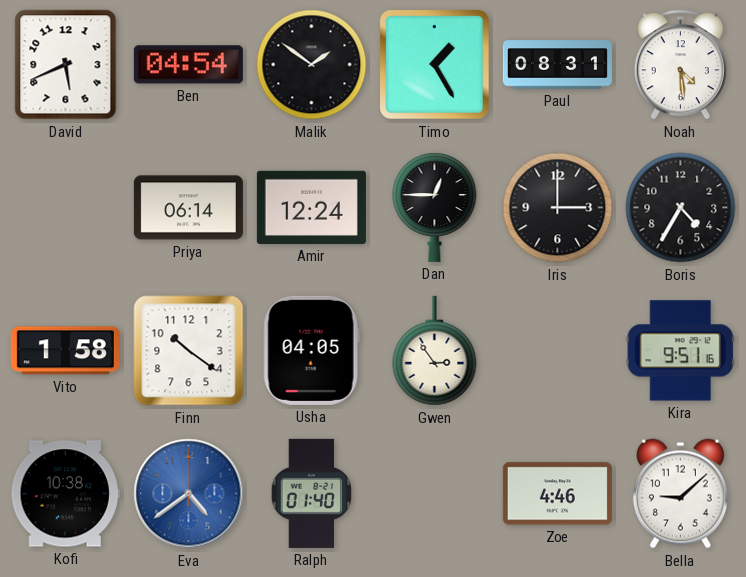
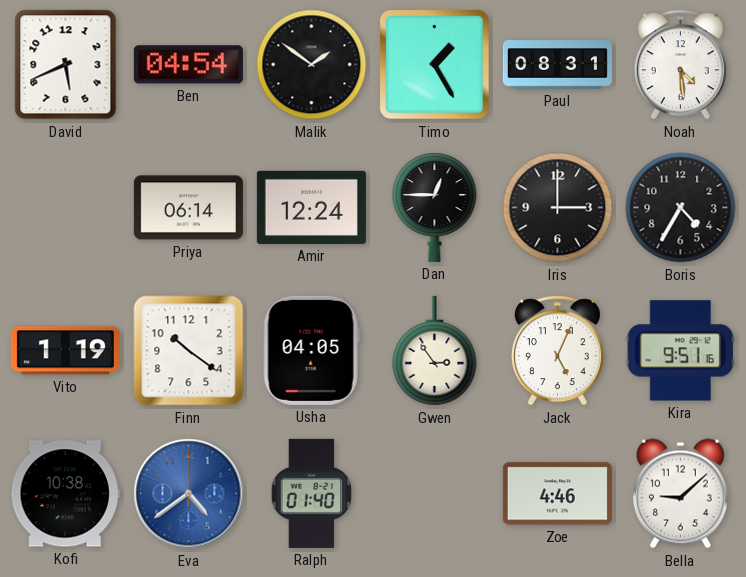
Vito: 1:58 -> 1:19 (65, 351)
Jack: none -> 5:04 (557, 351)
